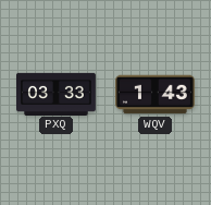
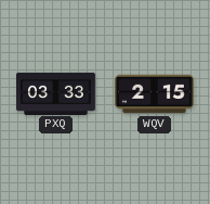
WQV: 1:43 -> 2:15 (155, 94)
